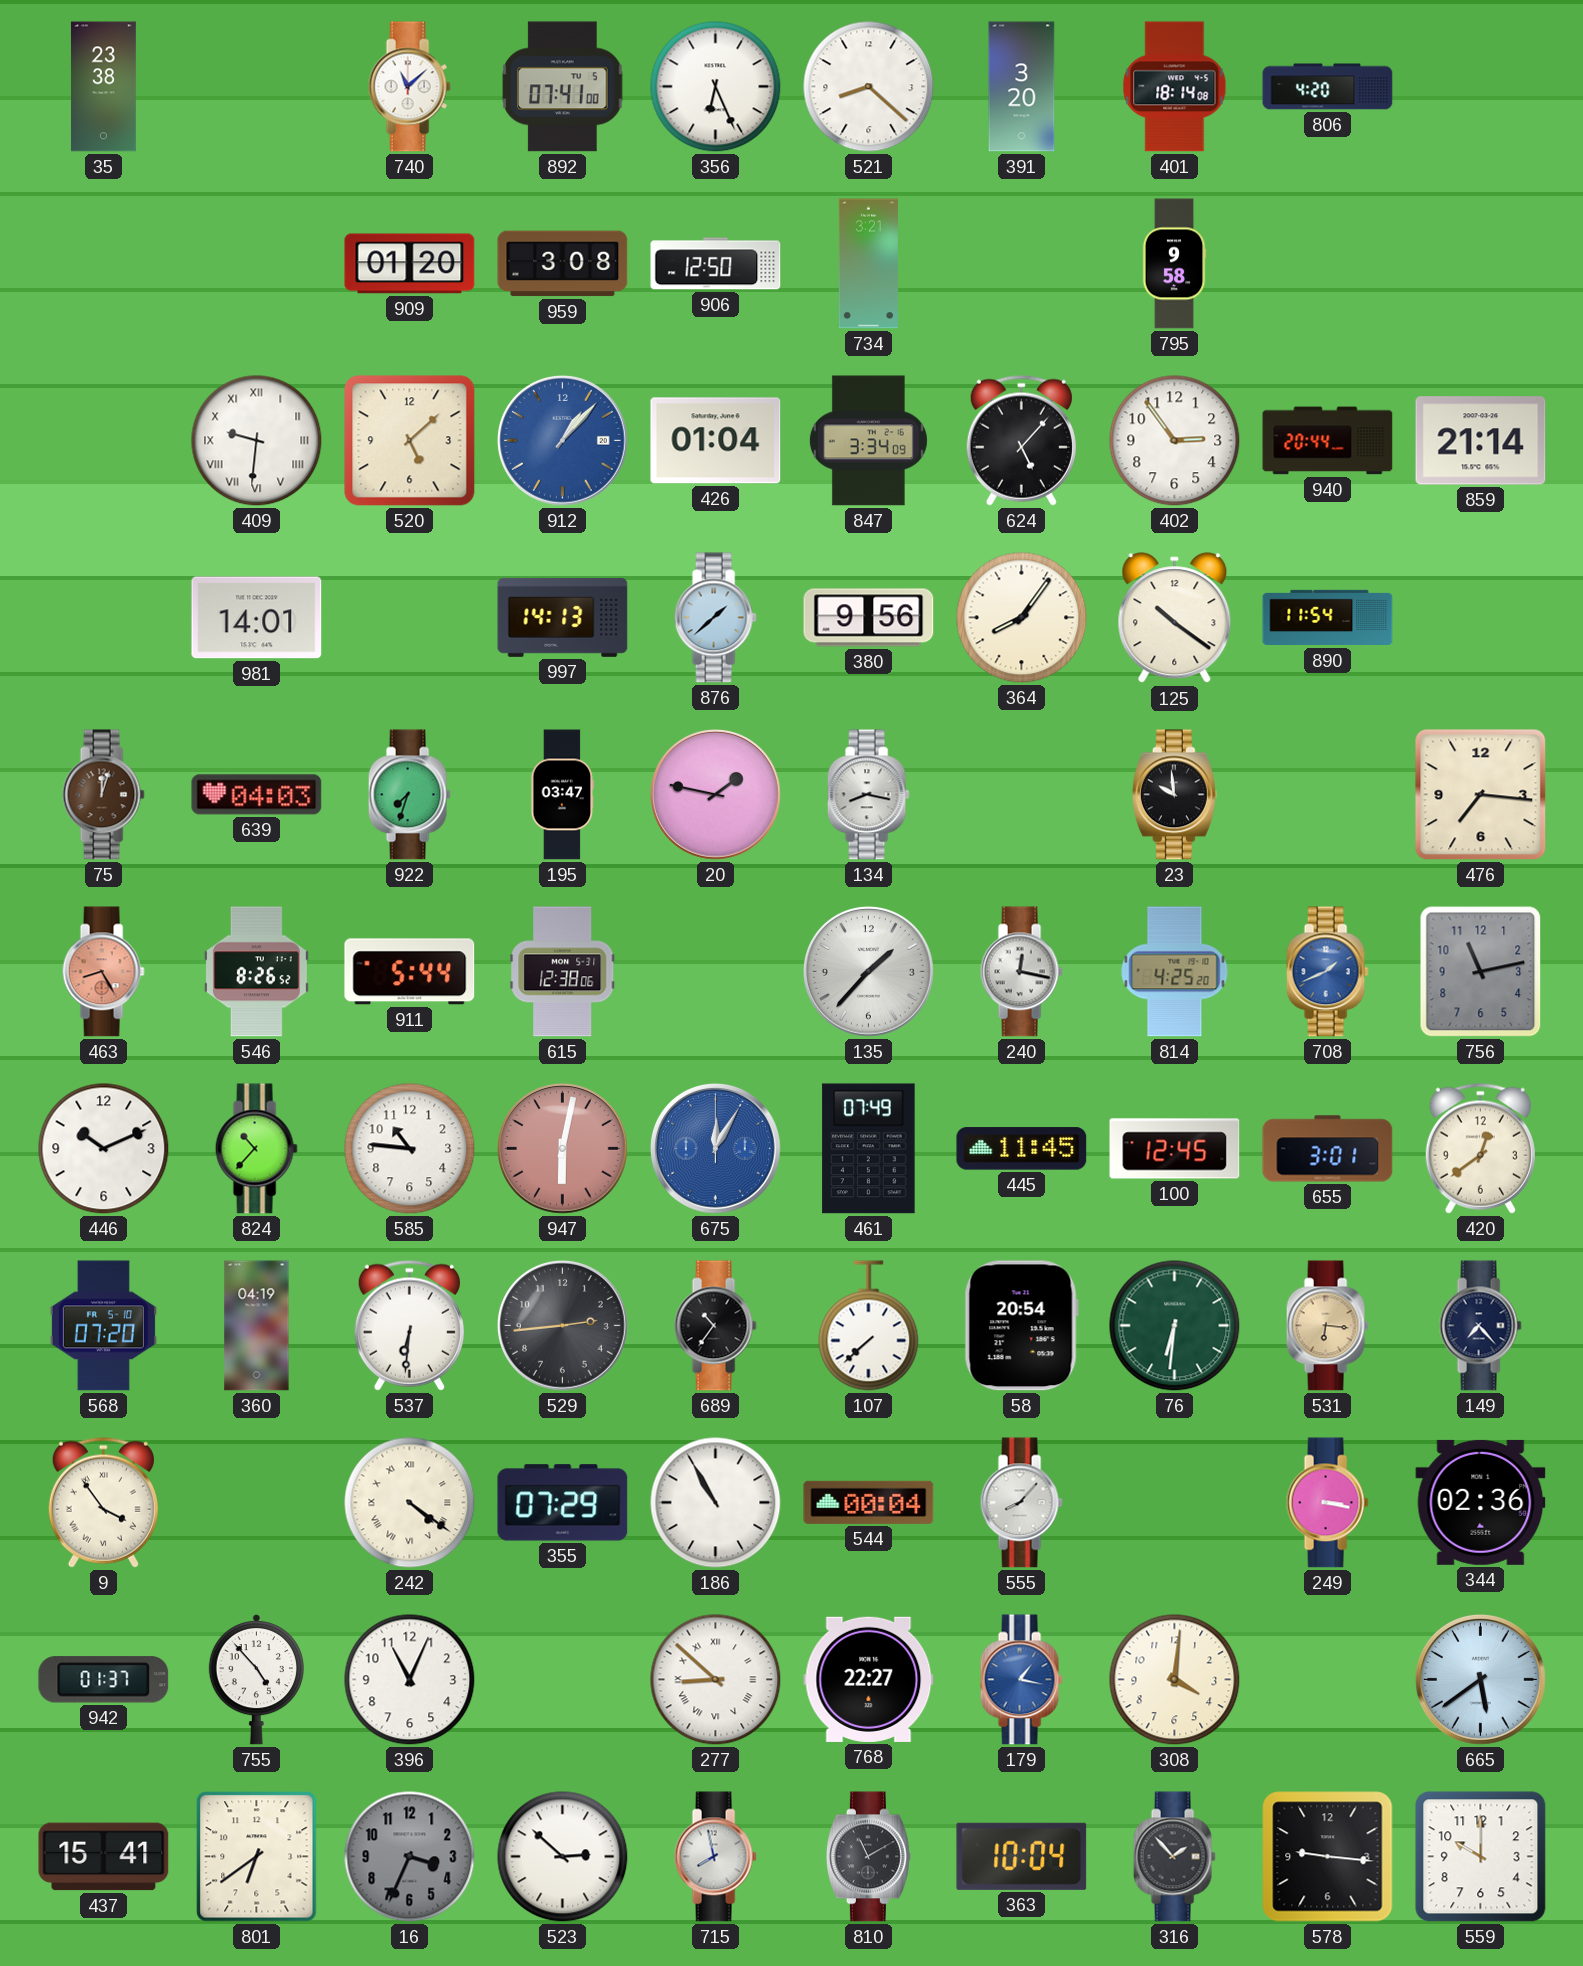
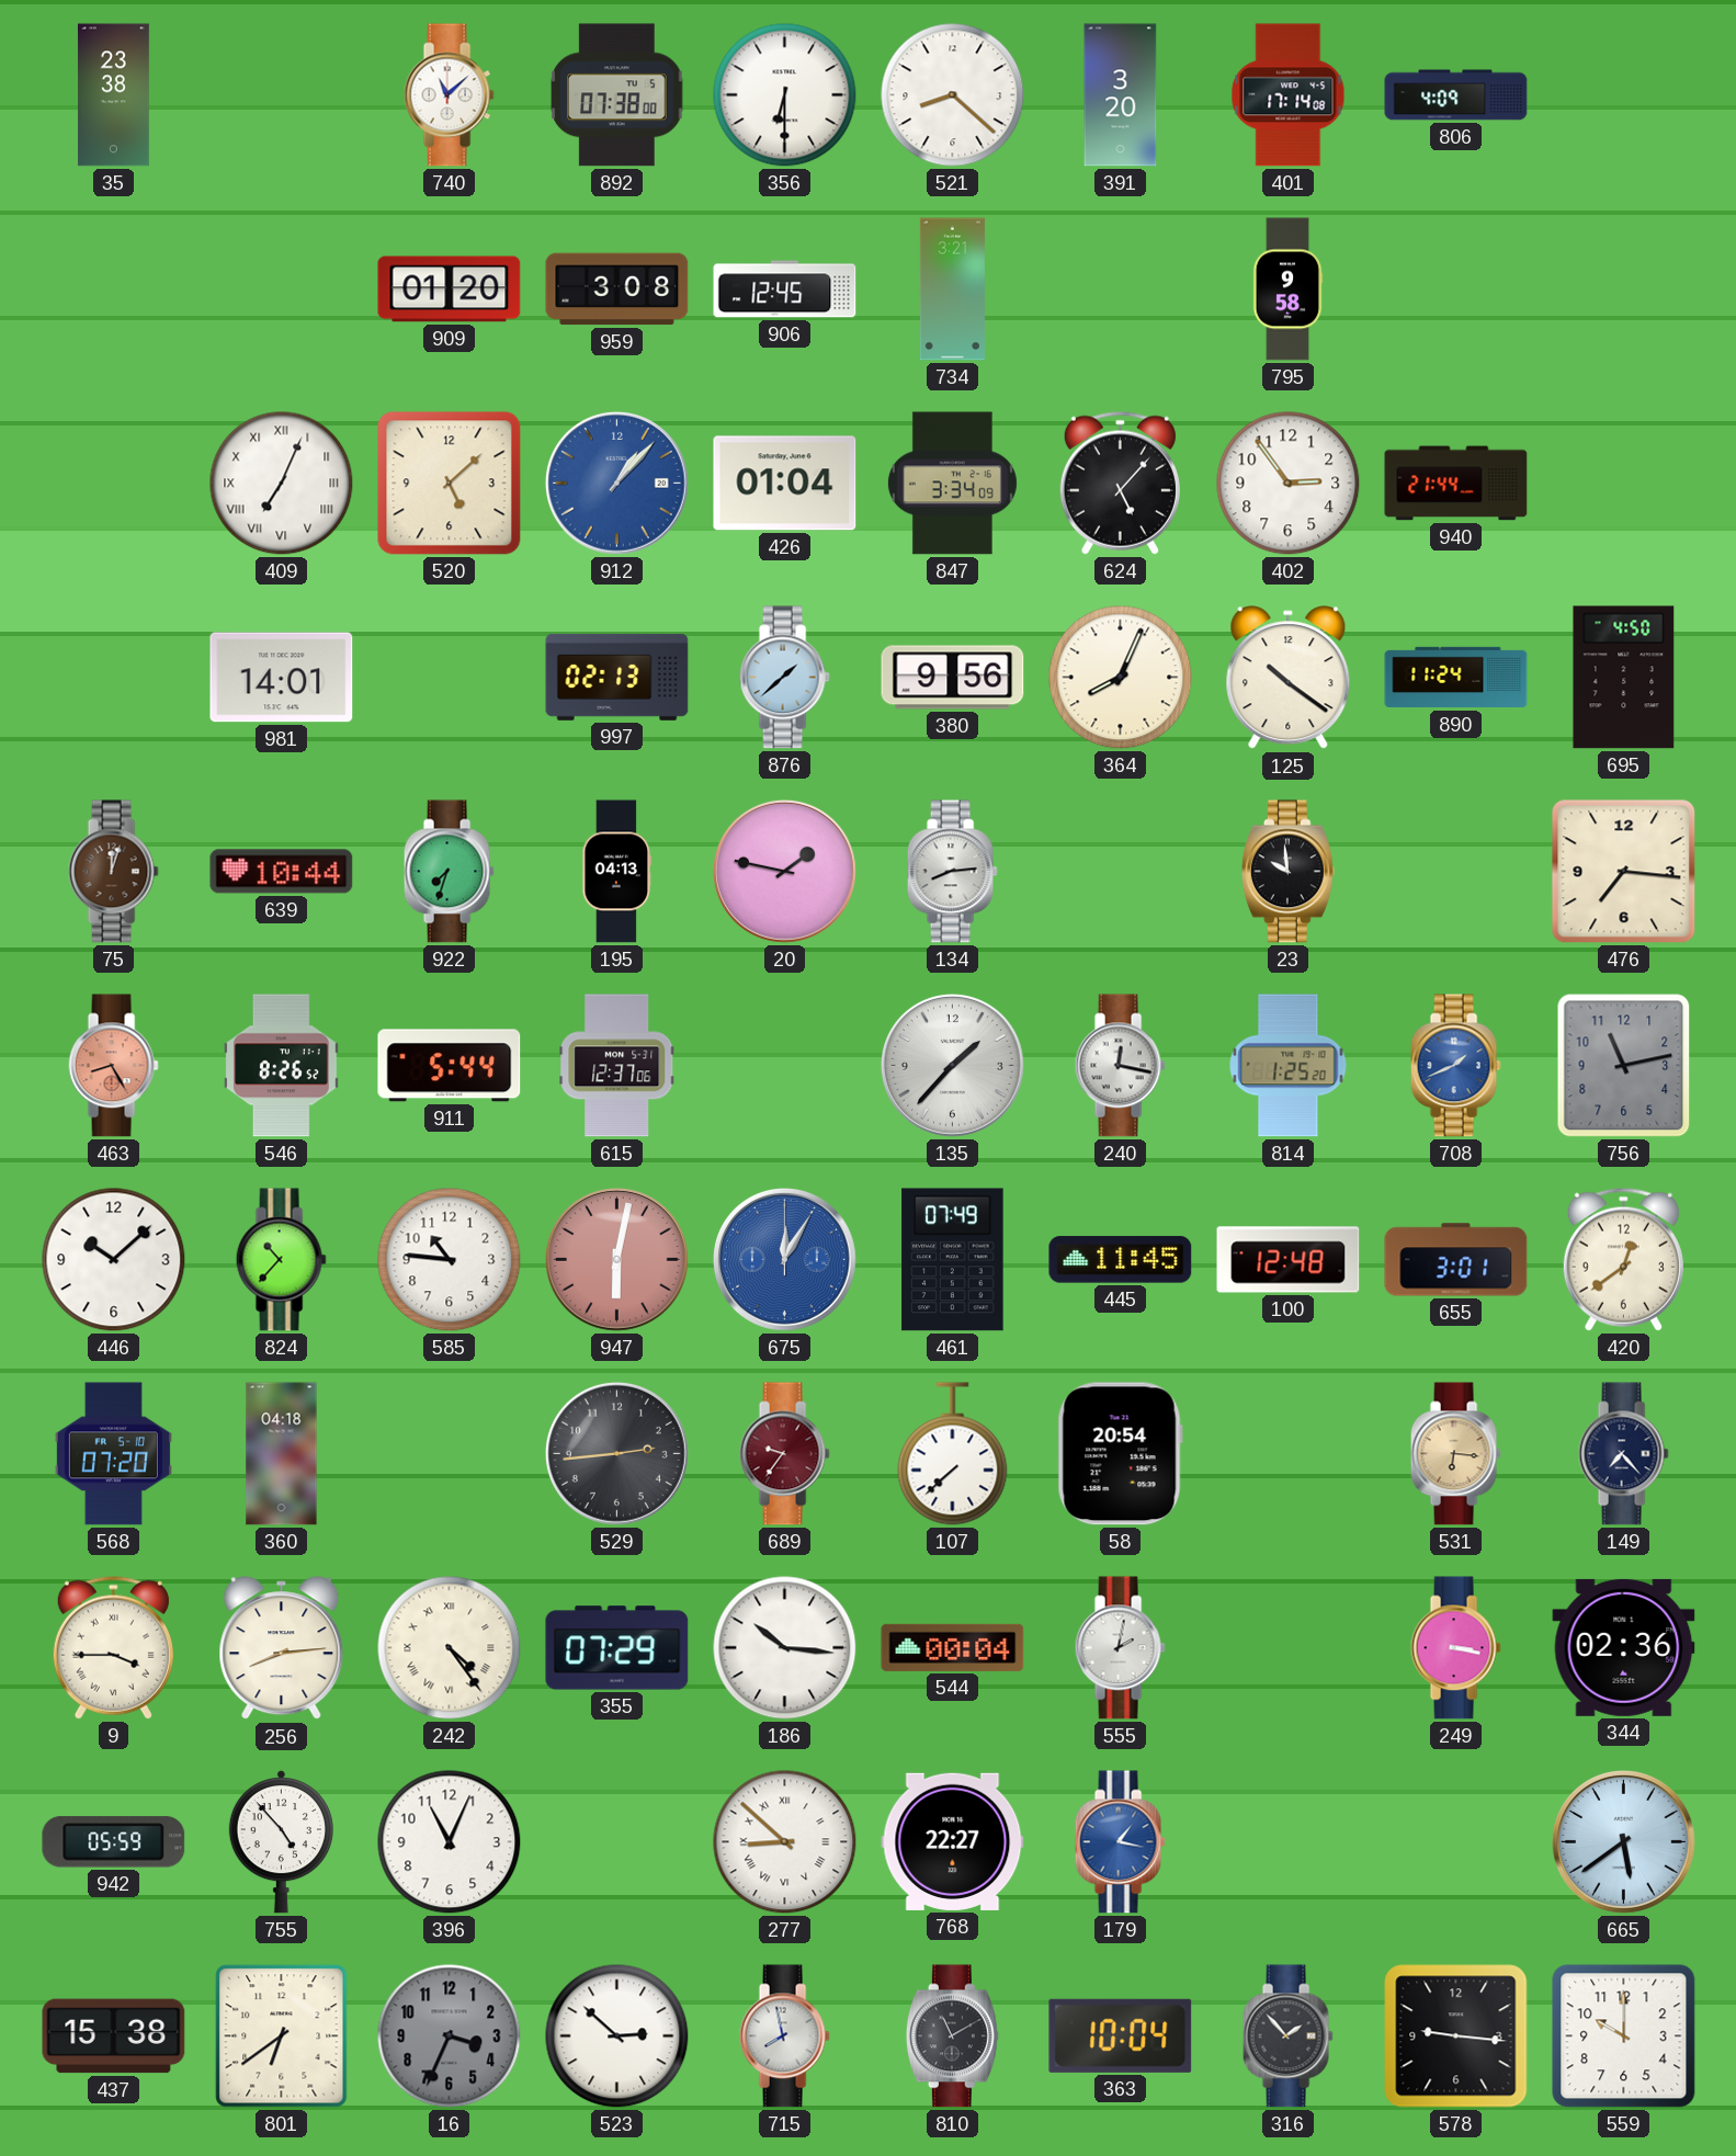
892: 07:41 -> 07:38 (617, 95)
356: 6:26 -> 6:30 (785, 95)
401: 18:14 -> 17:14 (1289, 95)
806: 4:20 -> 4:09 (1456, 95)
906: 12:50 -> 12:45 (785, 290)
409: 9:31 -> 7:04 (282, 484)
940: 20:44 -> 21:44 (1456, 484)
859: 21:14 -> none (1481, 441)
997: 14:13 -> 02:13 (617, 677)
364: 8:06 -> 8:04 (1121, 678)
890: 11:54 -> 11:24 (1456, 678)
695: none -> 4:50 (1624, 678)
639: 04:03 -> 10:44 (282, 872)
195: 03:47 -> 04:13 (617, 872)
134: 8:17 -> 8:14 (952, 872)
615: 12:38 -> 12:37 (617, 1066)
814: 4:25 -> 1:25 (1289, 1066)
446: 10:11 -> 10:08 (114, 1260)
100: 12:45 -> 12:48 (1289, 1260)
360: 04:19 -> 04:18 (282, 1454)
537: 6:31 -> none (409, 1325)
689: 10:36 -> 9:36 (784, 1454)
689 dial: black -> burgundy (784, 1454)
76: 6:31 -> none (1175, 1326)
9: 3:54 -> 3:45 (113, 1647)
256: none -> 8:14 (282, 1648)
242: 4:21 -> 4:24 (450, 1648)
186: 10:55 -> 10:16 (785, 1648)
555: 8:07 -> 2:02 (1120, 1648)
942: 01:37 -> 05:59 (114, 1842)
308: 4:01 -> none (1175, 1680)
437: 15:41 -> 15:38 (114, 2036)
